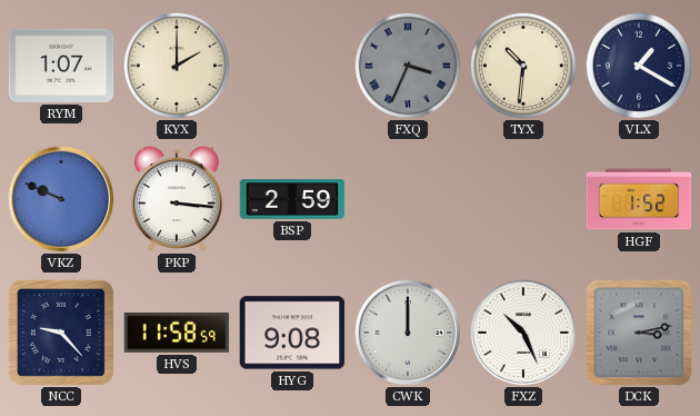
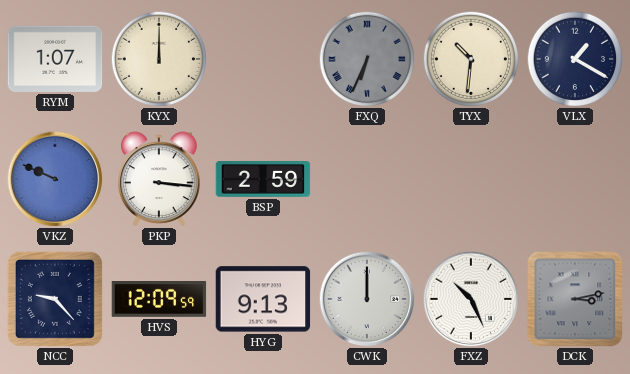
KYX: 2:00 -> 12:00 (158, 58)
FXQ: 3:34 -> 6:34 (366, 58)
HGF: 1:52 -> none (639, 199)
HVS: 11:58 -> 12:09 (159, 300)
HYG: 9:08 -> 9:13 (263, 299)
